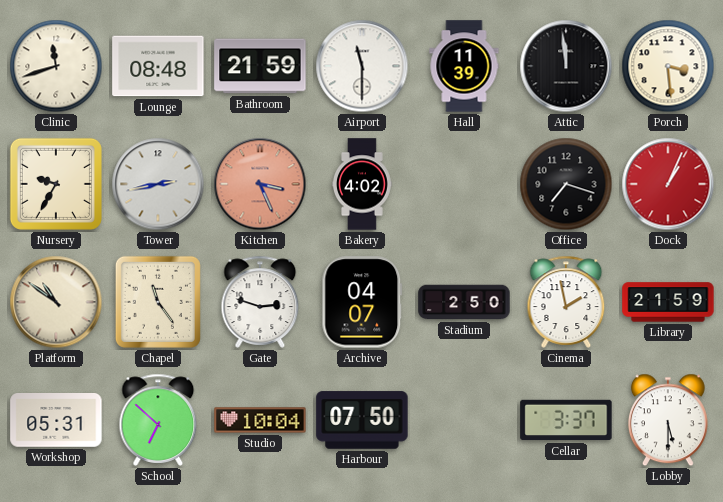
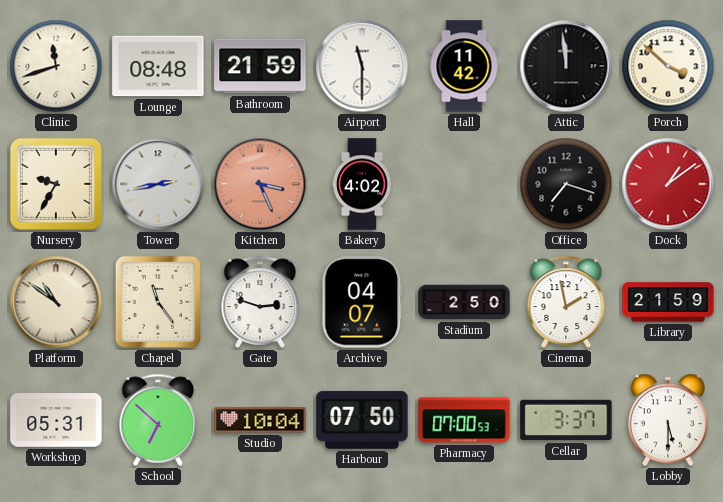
Hall: 11:39 -> 11:42 (464, 66)
Porch: 3:29 -> 3:52 (668, 66)
Dock: 1:04 -> 1:09 (668, 184)
Pharmacy: none -> 07:00 (464, 420)
